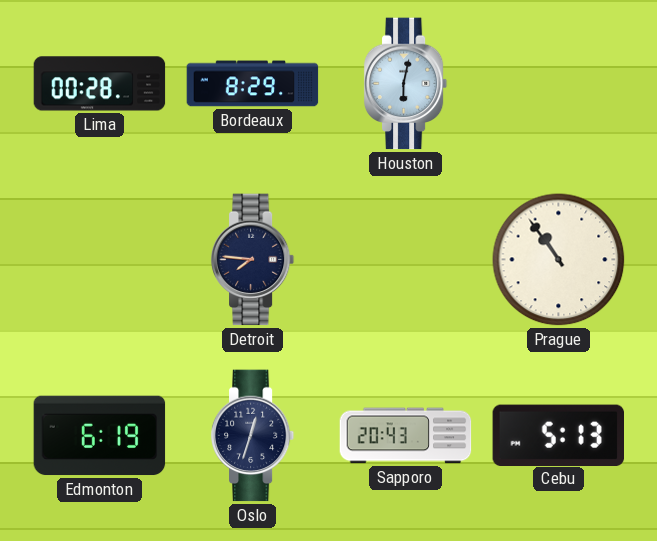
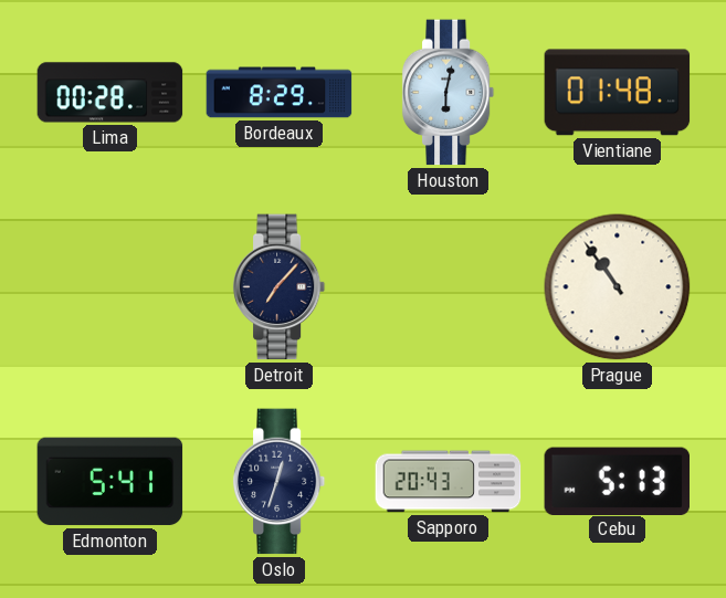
Vientiane: none -> 01:48 (618, 93)
Detroit: 7:46 -> 7:07 (280, 287)
Edmonton: 6:19 -> 5:41 (111, 482)
